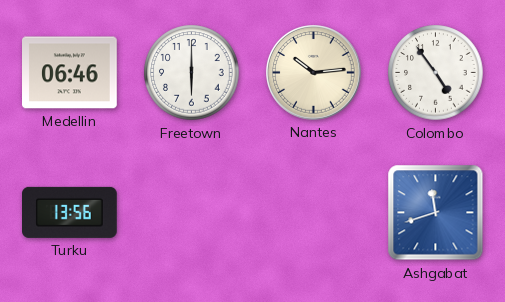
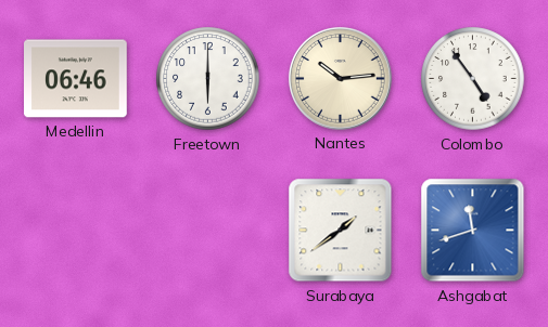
Turku: 13:56 -> none (70, 212)
Surabaya: none -> 1:39 (341, 231)
